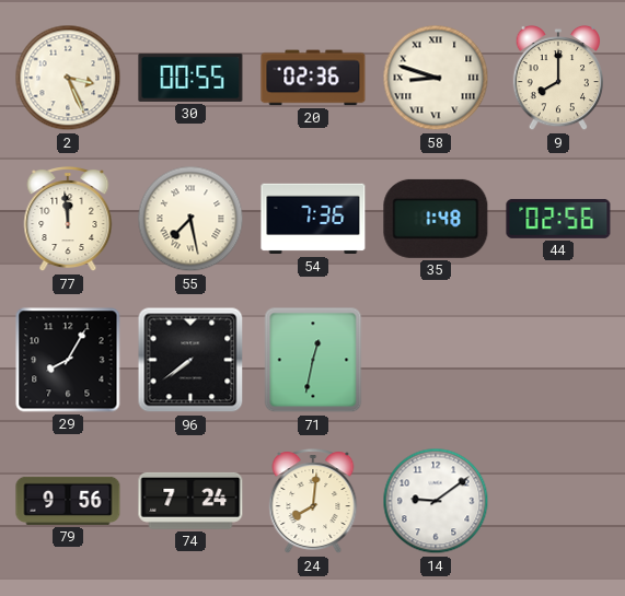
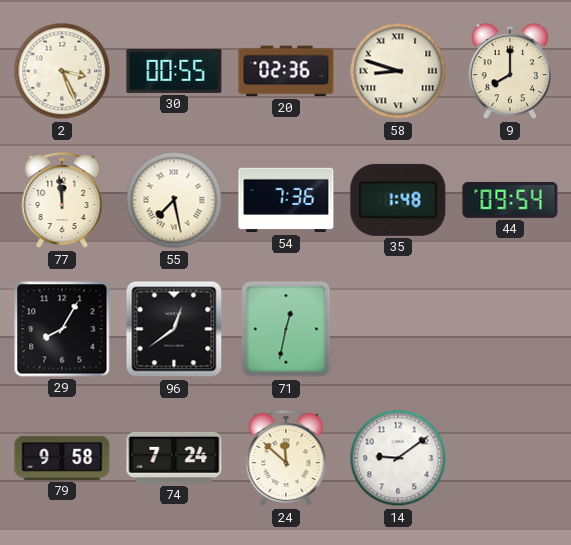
44: 02:56 -> 09:54 (510, 200)
96: 7:39 -> 12:39 (174, 329)
79: 9:56 -> 9:58 (62, 458)
24: 8:01 -> 11:52 (286, 459)
